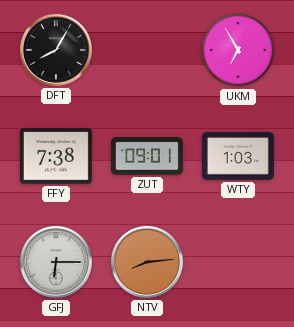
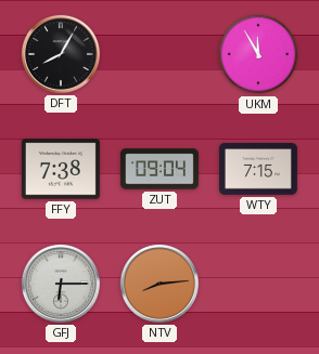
UKM: 6:55 -> 11:55 (258, 54)
ZUT: 09:01 -> 09:04 (159, 169)
WTY: 1:03 -> 7:15 (258, 169)
